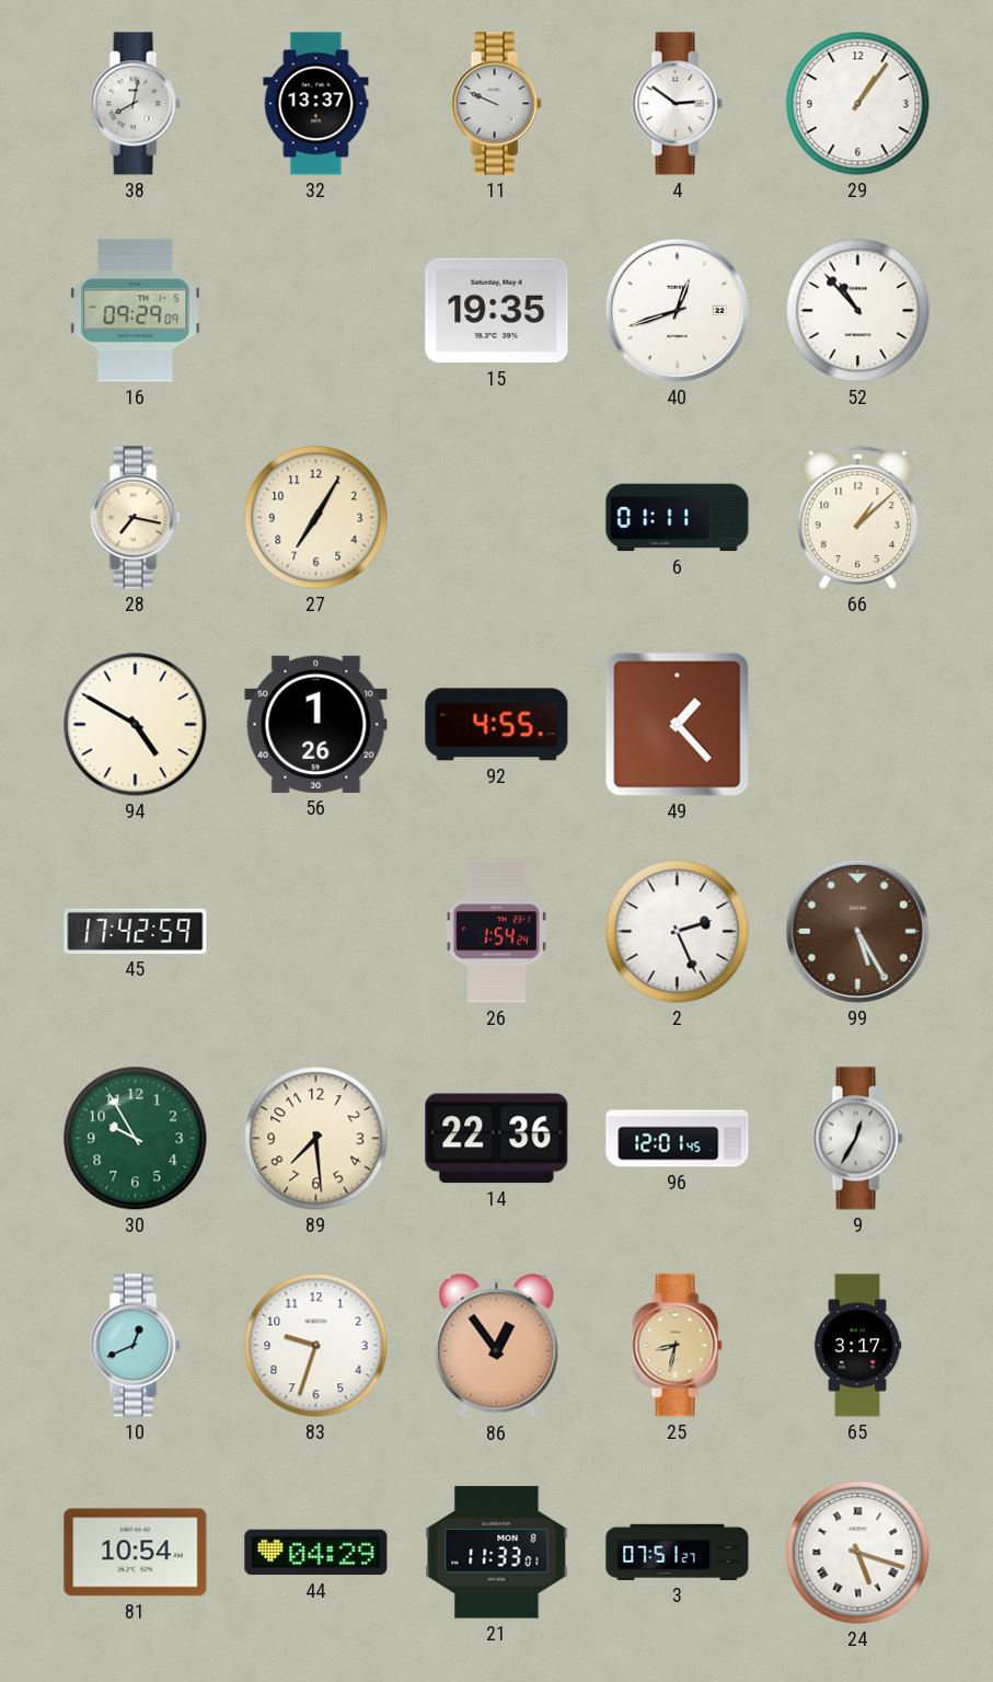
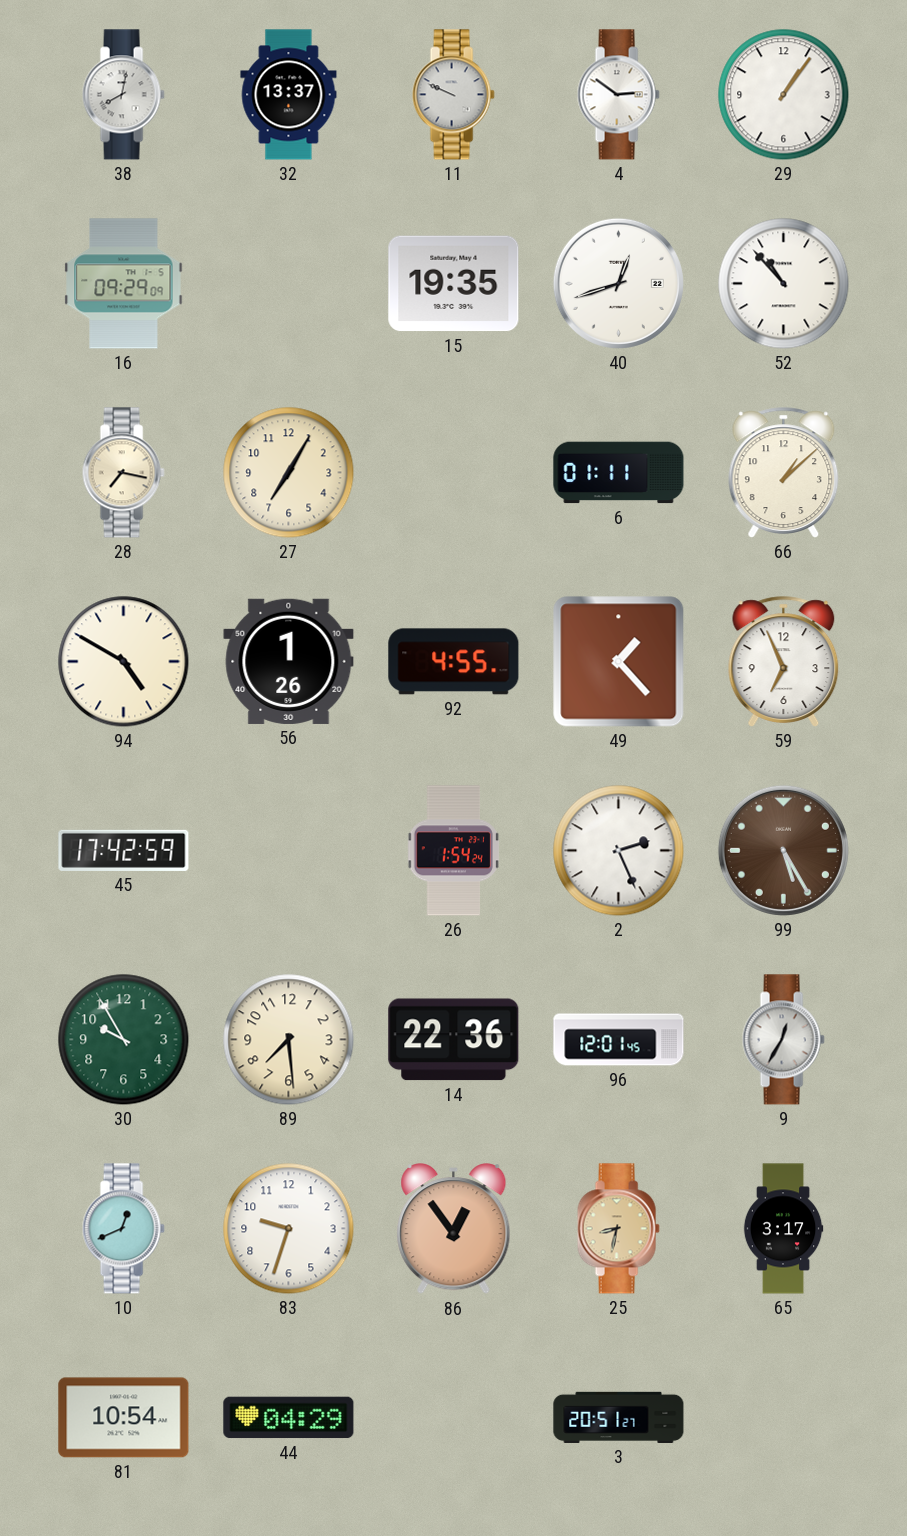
59: none -> 6:56 (784, 662)
21: 11:33 -> none (497, 1553)
3: 07:51 -> 20:51 (619, 1417)
24: 5:18 -> none (858, 1553)
